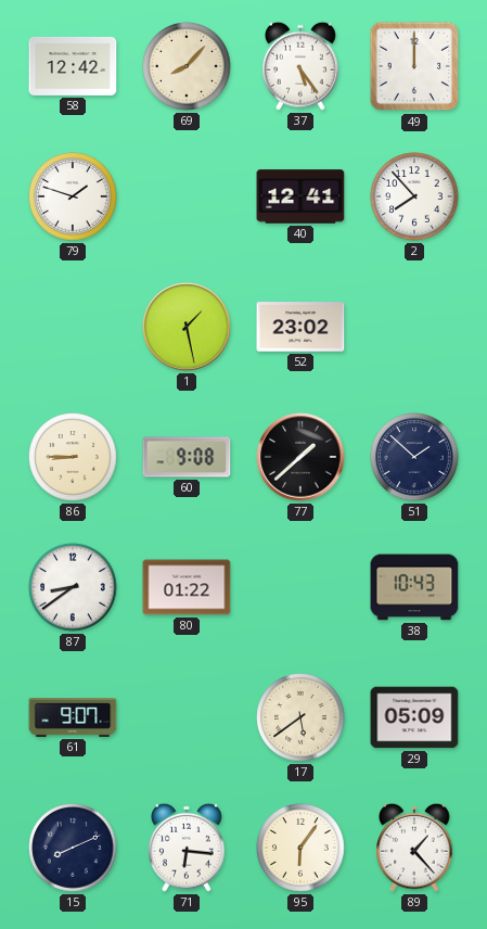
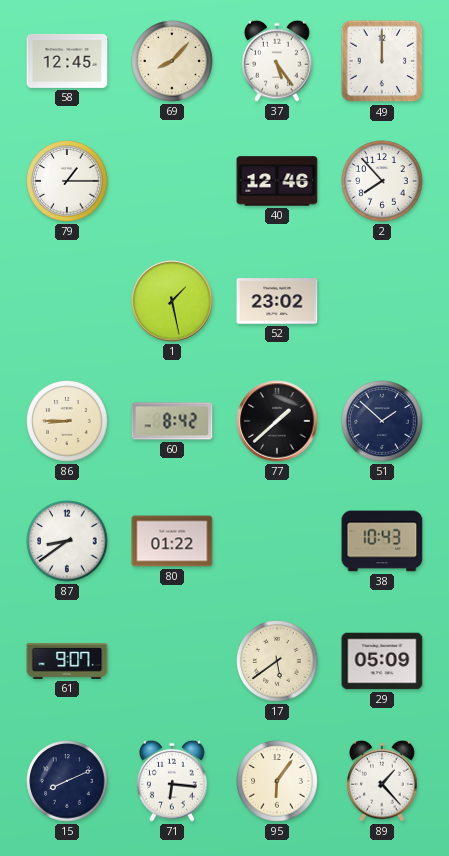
58: 12:42 -> 12:45 (67, 61)
79: 1:48 -> 1:15 (67, 181)
40: 12:41 -> 12:46 (277, 181)
60: 9:08 -> 8:42 (172, 421)
